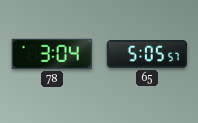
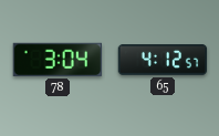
65: 5:05 -> 4:12 (163, 60)
